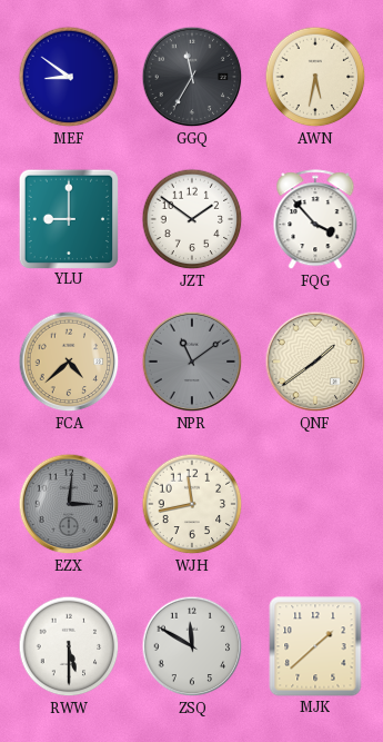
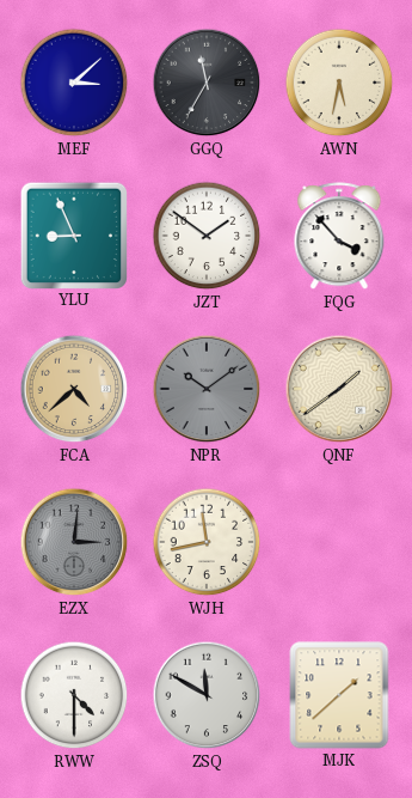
MEF: 8:51 -> 3:08 (74, 83)
YLU: 9:00 -> 8:56 (73, 234)
NPR: 11:09 -> 10:09 (207, 389)
RWW: 5:30 -> 4:30 (74, 695)
